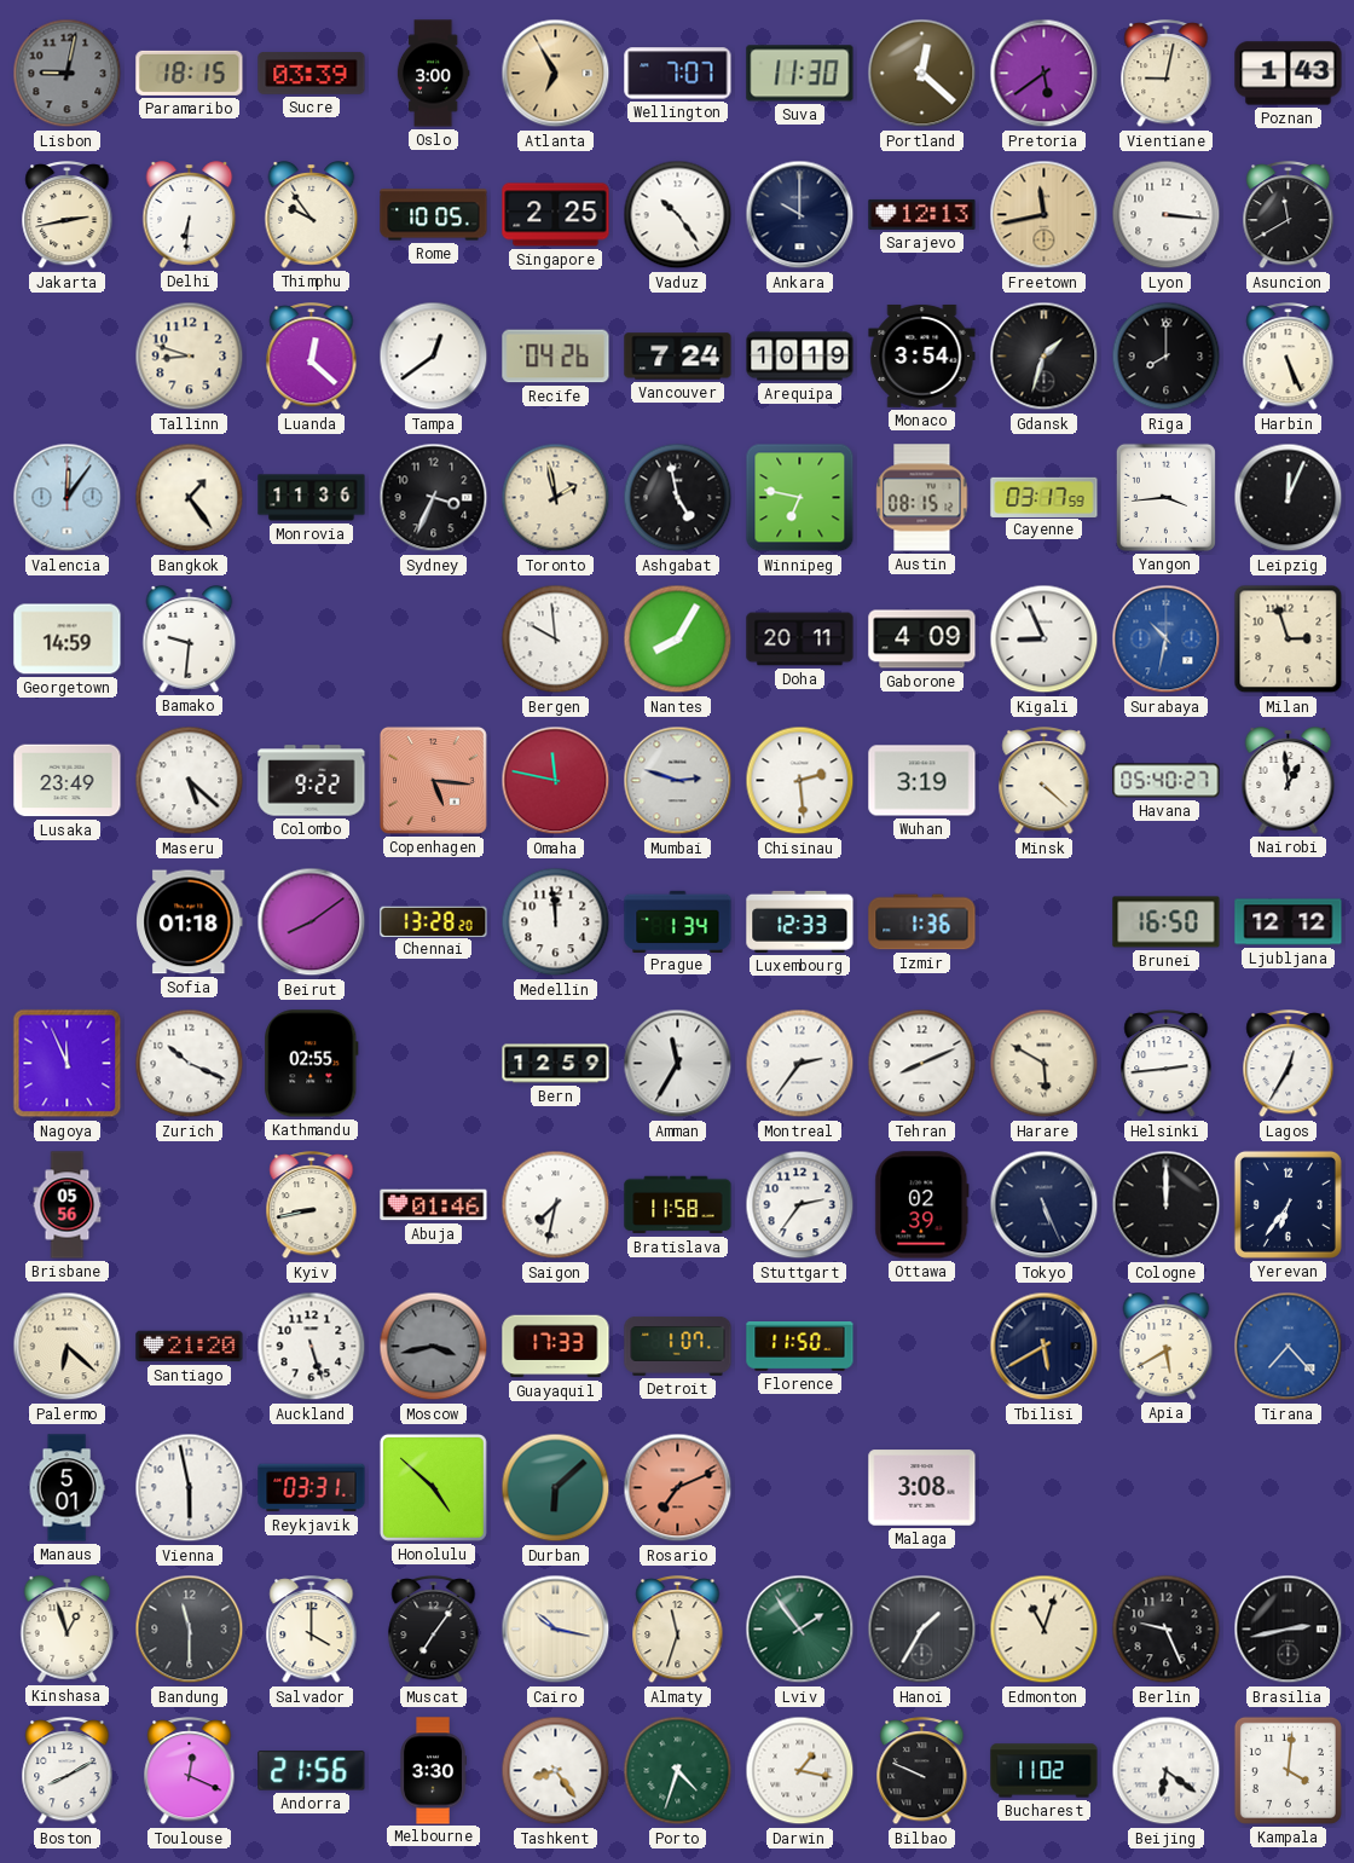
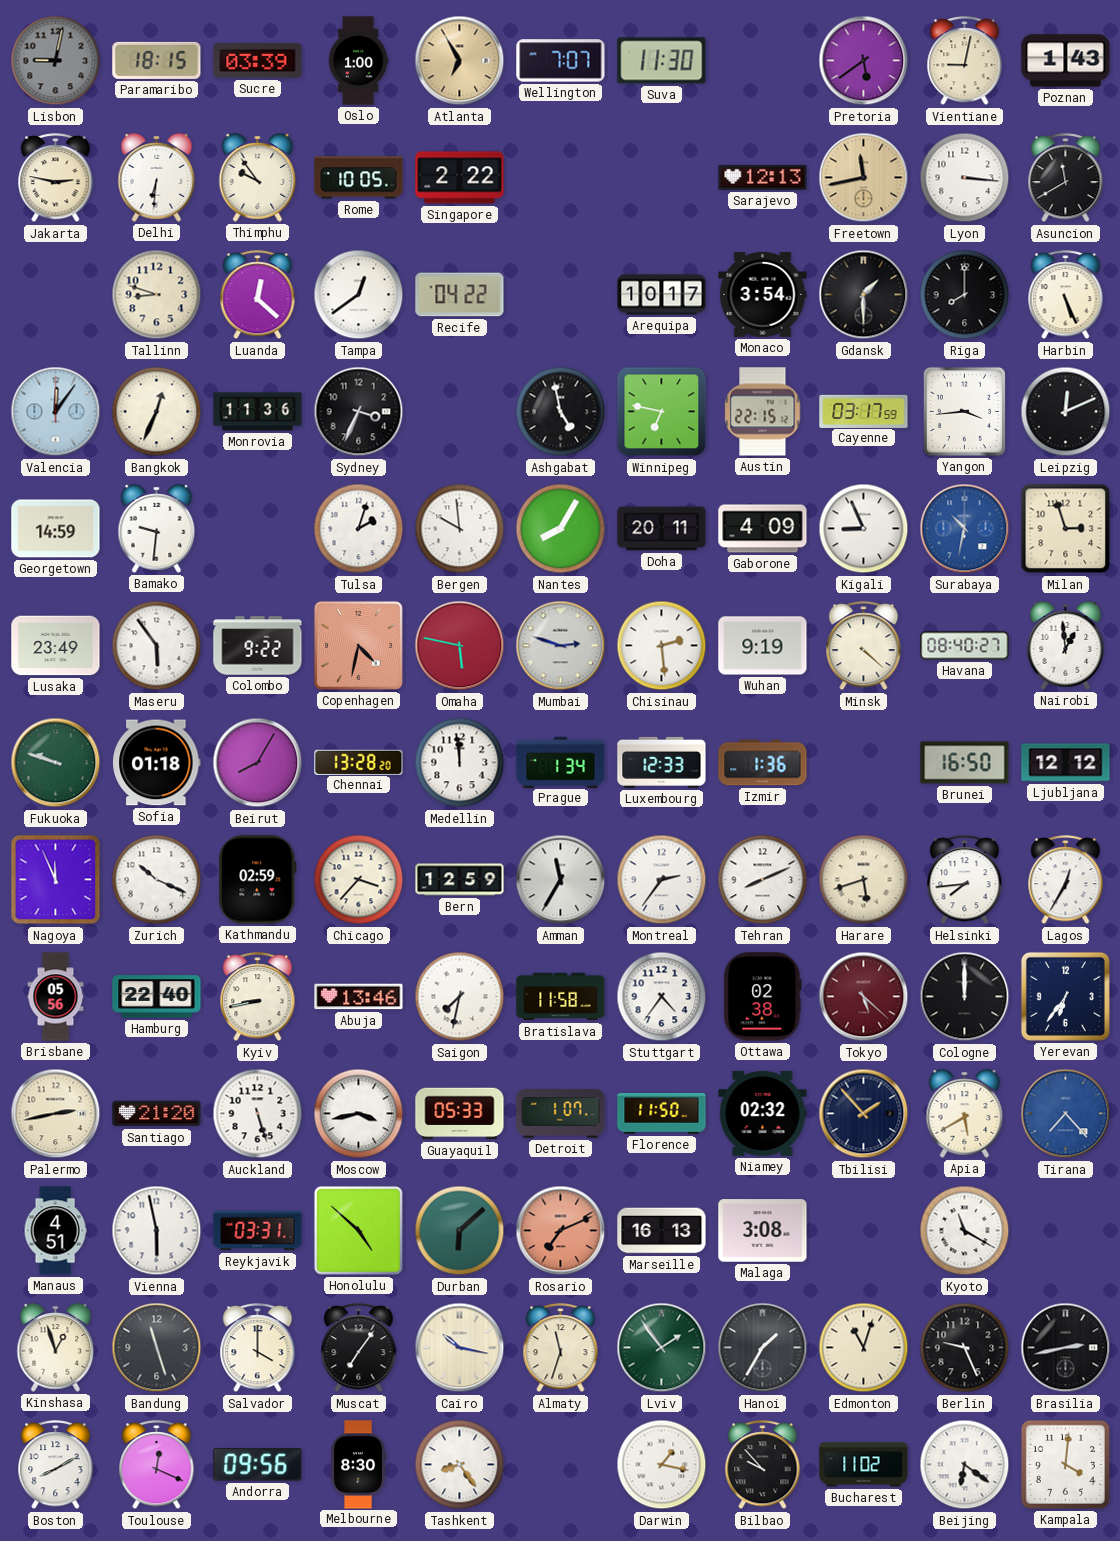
Oslo: 3:00 -> 1:00 (358, 61)
Portland: 12:22 -> none (922, 74)
Jakarta: 2:43 -> 2:47 (56, 178)
Singapore: 2:25 -> 2:22 (460, 178)
Vaduz: 10:24 -> none (678, 215)
Ankara: 10:00 -> none (800, 215)
Recife: 04:26 -> 04:22 (460, 295)
Vancouver: 7:24 -> none (678, 357)
Arequipa: 10:19 -> 10:17 (662, 295)
Gdansk: 1:33 -> 1:30 (864, 295)
Bangkok: 1:24 -> 12:34 (157, 412)
Toronto: 1:58 -> none (556, 498)
Austin: 08:15 -> 22:15 (763, 412)
Leipzig: 12:04 -> 12:11 (1066, 412)
Tulsa: none -> 2:03 (359, 529)
Maseru: 5:22 -> 5:54 (157, 646)
Copenhagen: 5:16 -> 4:32 (358, 645)
Omaha: 11:47 -> 5:47 (460, 646)
Wuhan: 3:19 -> 9:19 (763, 646)
Havana: 05:40 -> 08:40 (965, 646)
Fukuoka: none -> 9:48 (56, 763)
Beirut: 8:09 -> 8:05 (258, 763)
Kathmandu: 02:55 -> 02:59 (258, 880)
Chicago: none -> 3:37 (359, 880)
Harare: 5:50 -> 5:42 (864, 880)
Helsinki: 2:44 -> 7:44 (965, 880)
Hamburg: none -> 22:40 (157, 997)
Abuja: 01:46 -> 13:46 (359, 997)
Stuttgart: 2:36 -> 4:36 (662, 997)
Ottawa: 02:39 -> 02:38 (763, 997)
Tokyo: 5:26 -> 5:22 (864, 997)
Tokyo dial: navy -> burgundy (864, 997)
Palermo: 6:22 -> 2:43 (56, 1114)
Moscow dial: grey -> white (359, 1114)
Guayaquil: 17:33 -> 05:33 (460, 1114)
Niamey: none -> 02:32 (763, 1113)
Tbilisi: 5:40 -> 1:53 (864, 1114)
Manaus: 5:01 -> 4:51 (55, 1231)
Marseille: none -> 16:13 (662, 1231)
Kyoto: none -> 11:20 (965, 1231)
Bandung: 11:30 -> 11:27 (157, 1348)
Andorra: 21:56 -> 09:56 (258, 1465)
Melbourne: 3:30 -> 8:30 (358, 1465)
Porto: 4:33 -> none (678, 1771)
Bilbao: 9:49 -> 9:53 (763, 1465)
